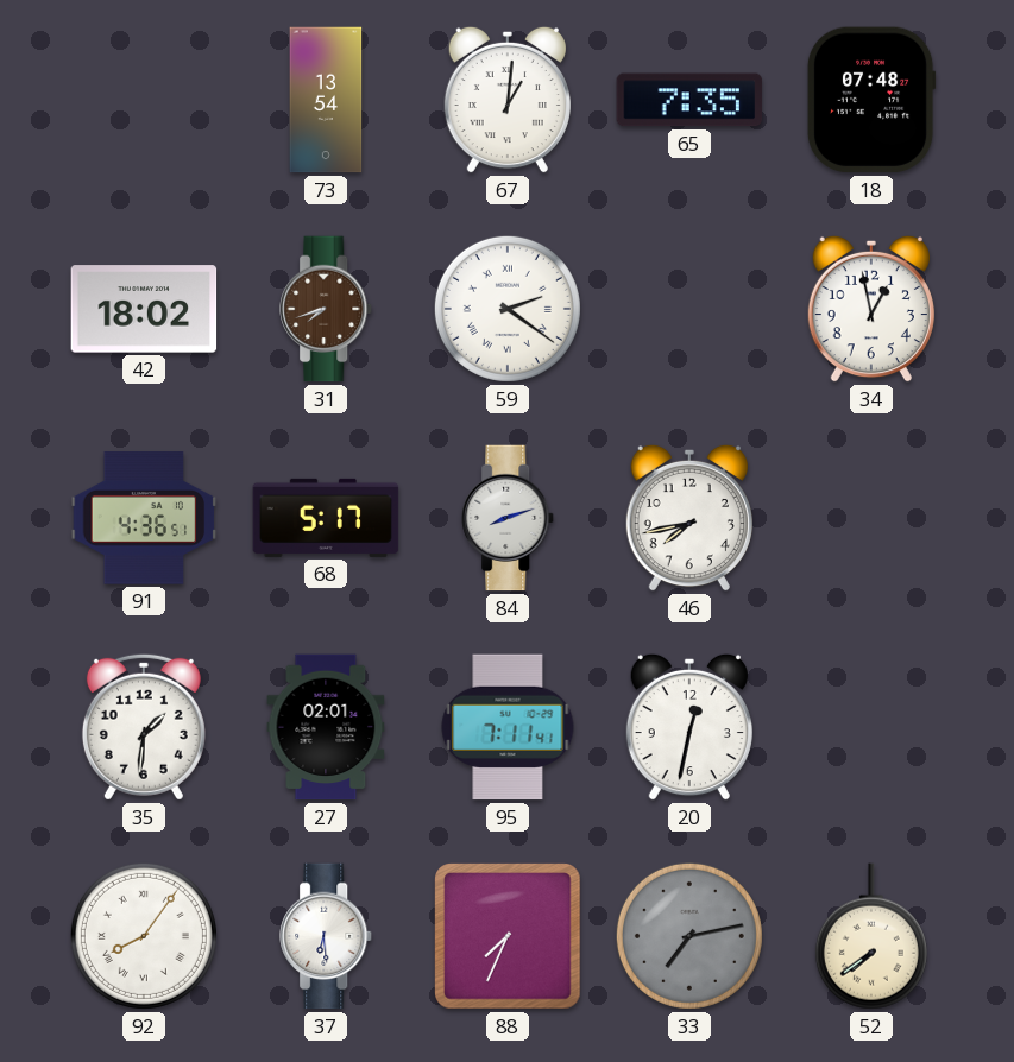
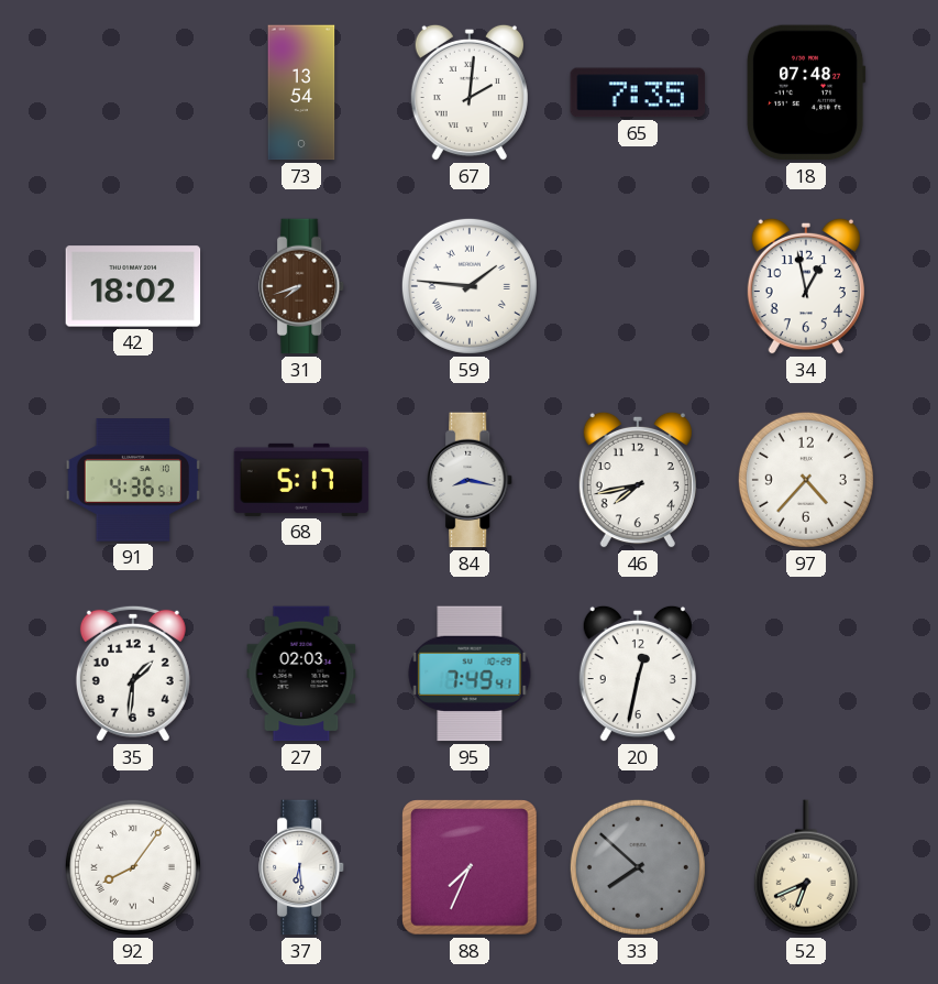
67: 1:01 -> 2:01 (470, 92)
59: 2:21 -> 1:46 (470, 286)
84: 8:12 -> 8:17 (471, 480)
97: none -> 4:37 (806, 480)
27: 02:01 -> 02:03 (301, 674)
95: 7:11 -> 7:49 (470, 674)
33: 7:13 -> 7:52 (638, 867)
52: 7:39 -> 6:41 (806, 867)
